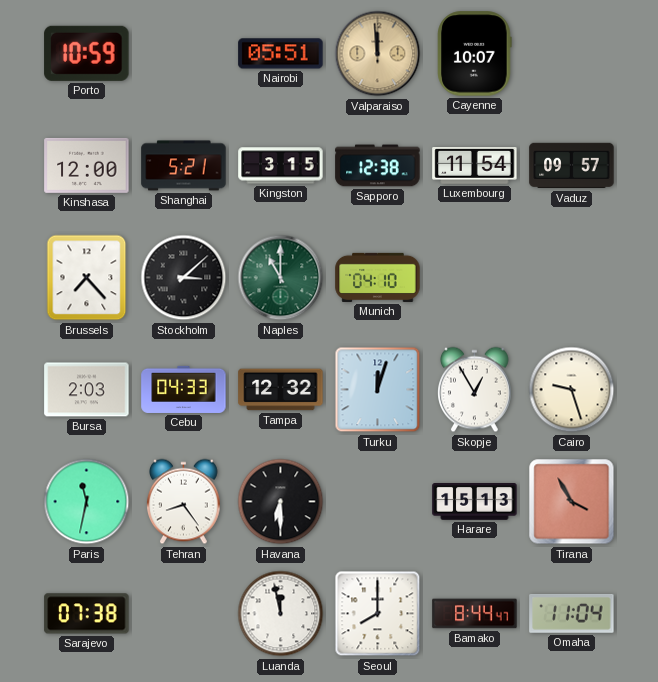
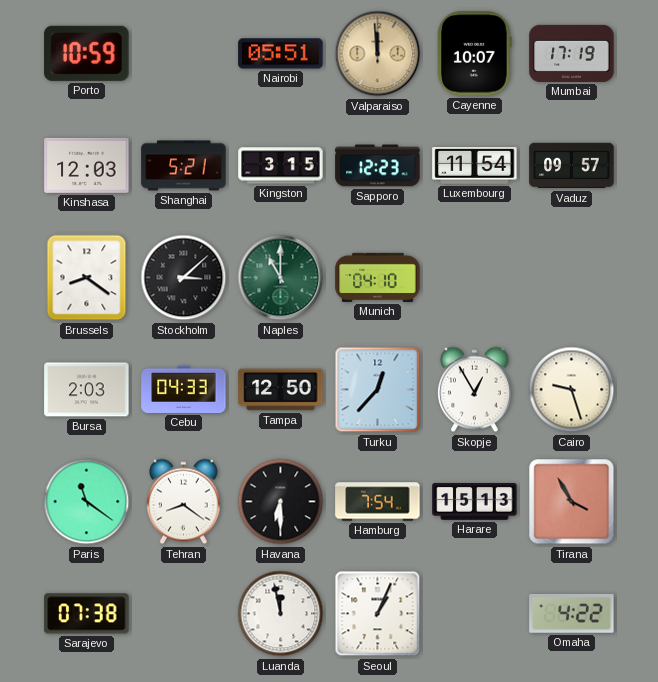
Mumbai: none -> 17:19 (572, 53)
Kinshasa: 12:00 -> 12:03 (87, 165)
Sapporo: 12:38 -> 12:23 (378, 166)
Brussels: 7:23 -> 8:21 (87, 278)
Tampa: 12:32 -> 12:50 (281, 390)
Turku: 12:03 -> 12:37 (378, 390)
Paris: 11:32 -> 11:21 (87, 502)
Tehran: 8:24 -> 8:21 (184, 502)
Hamburg: none -> 7:54 (378, 502)
Seoul: 8:00 -> 1:04 (378, 614)
Bamako: 8:44 -> none (475, 614)
Omaha: 11:04 -> 4:22 (572, 613)
